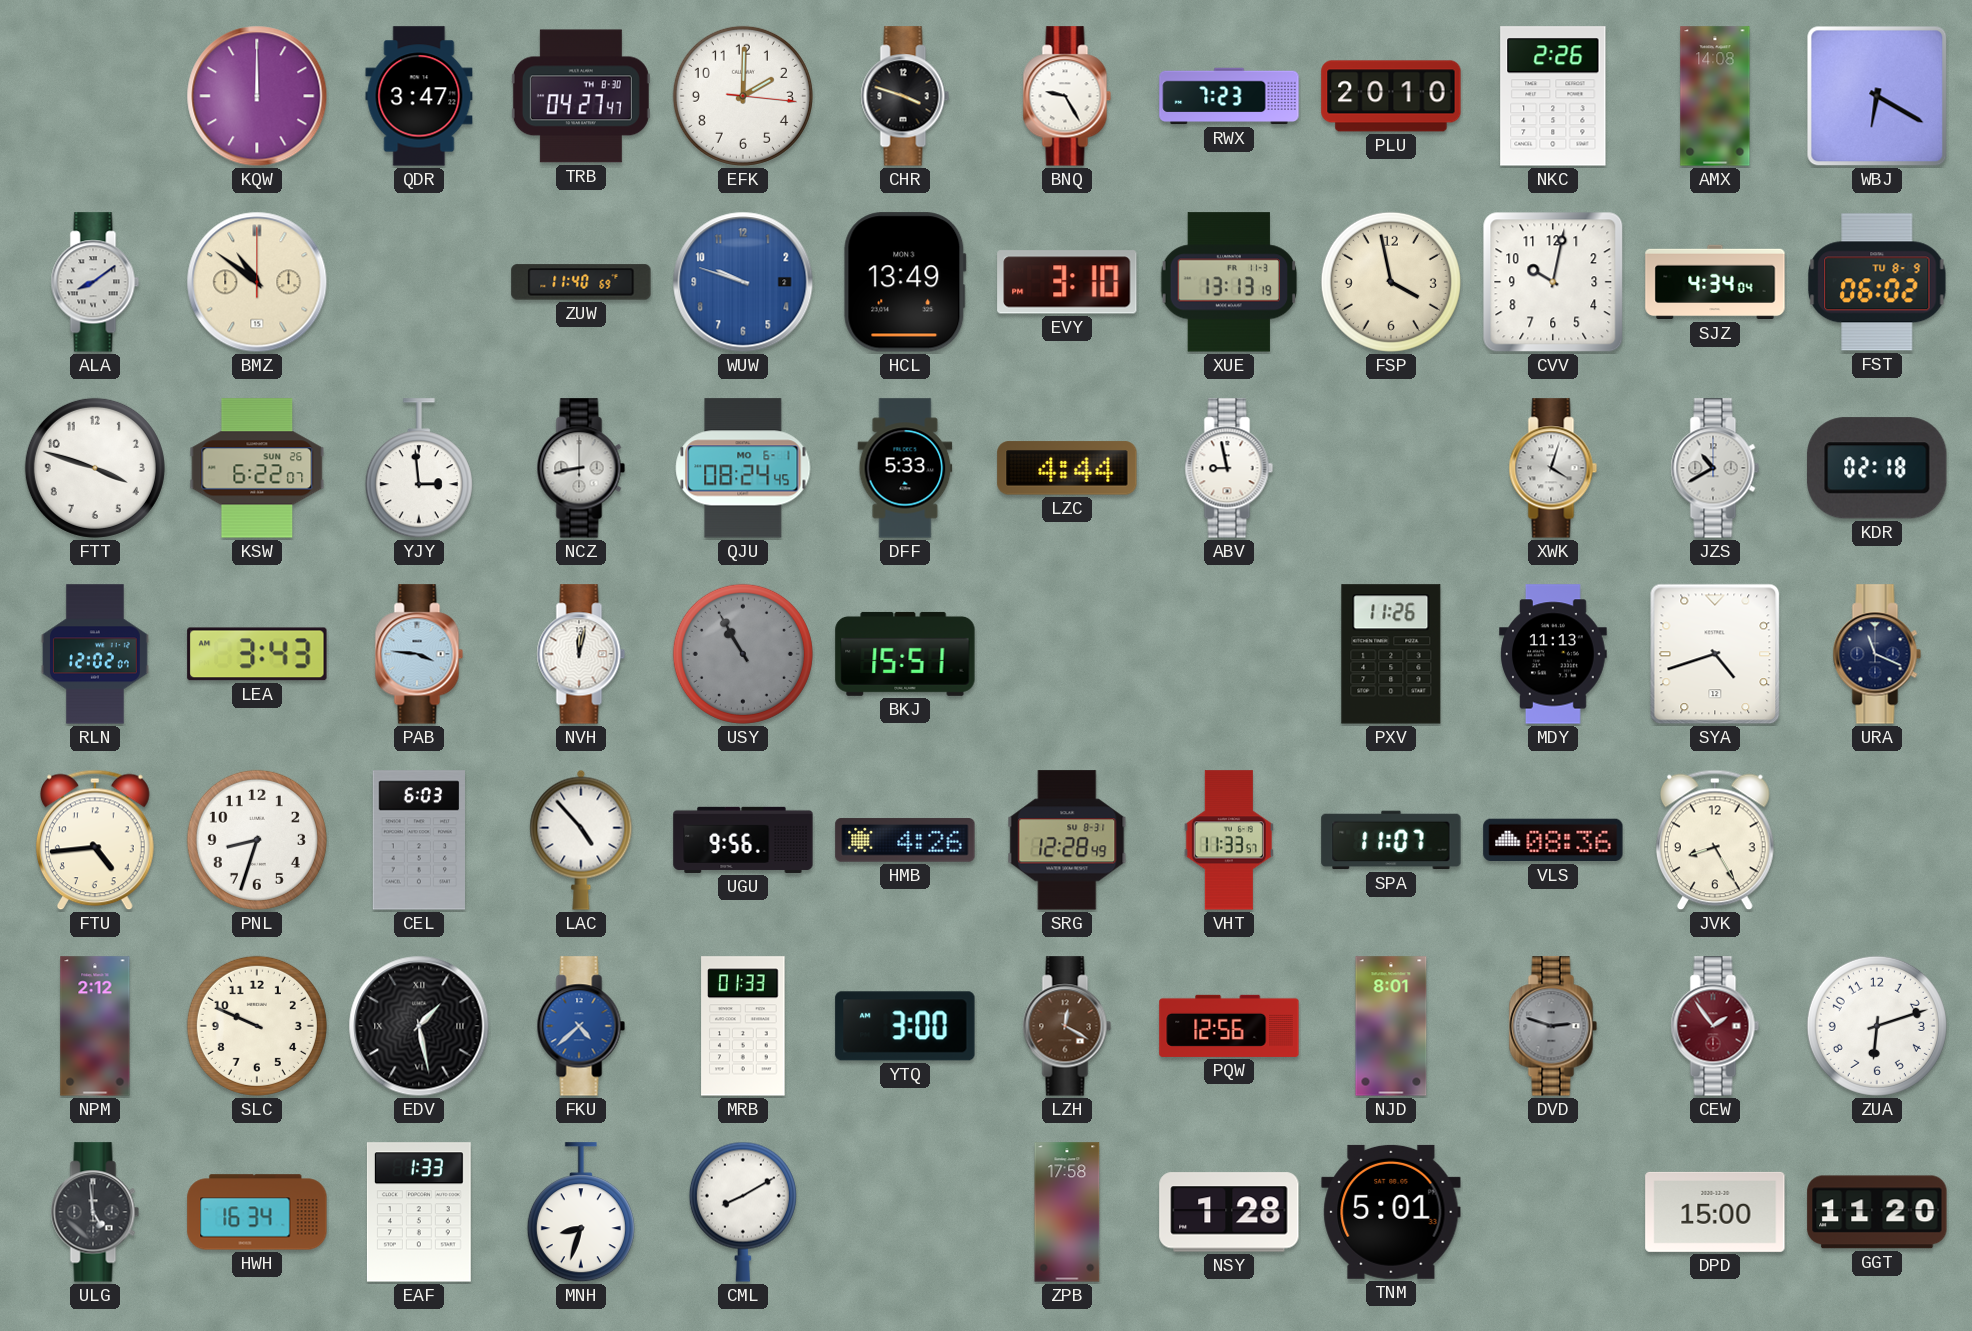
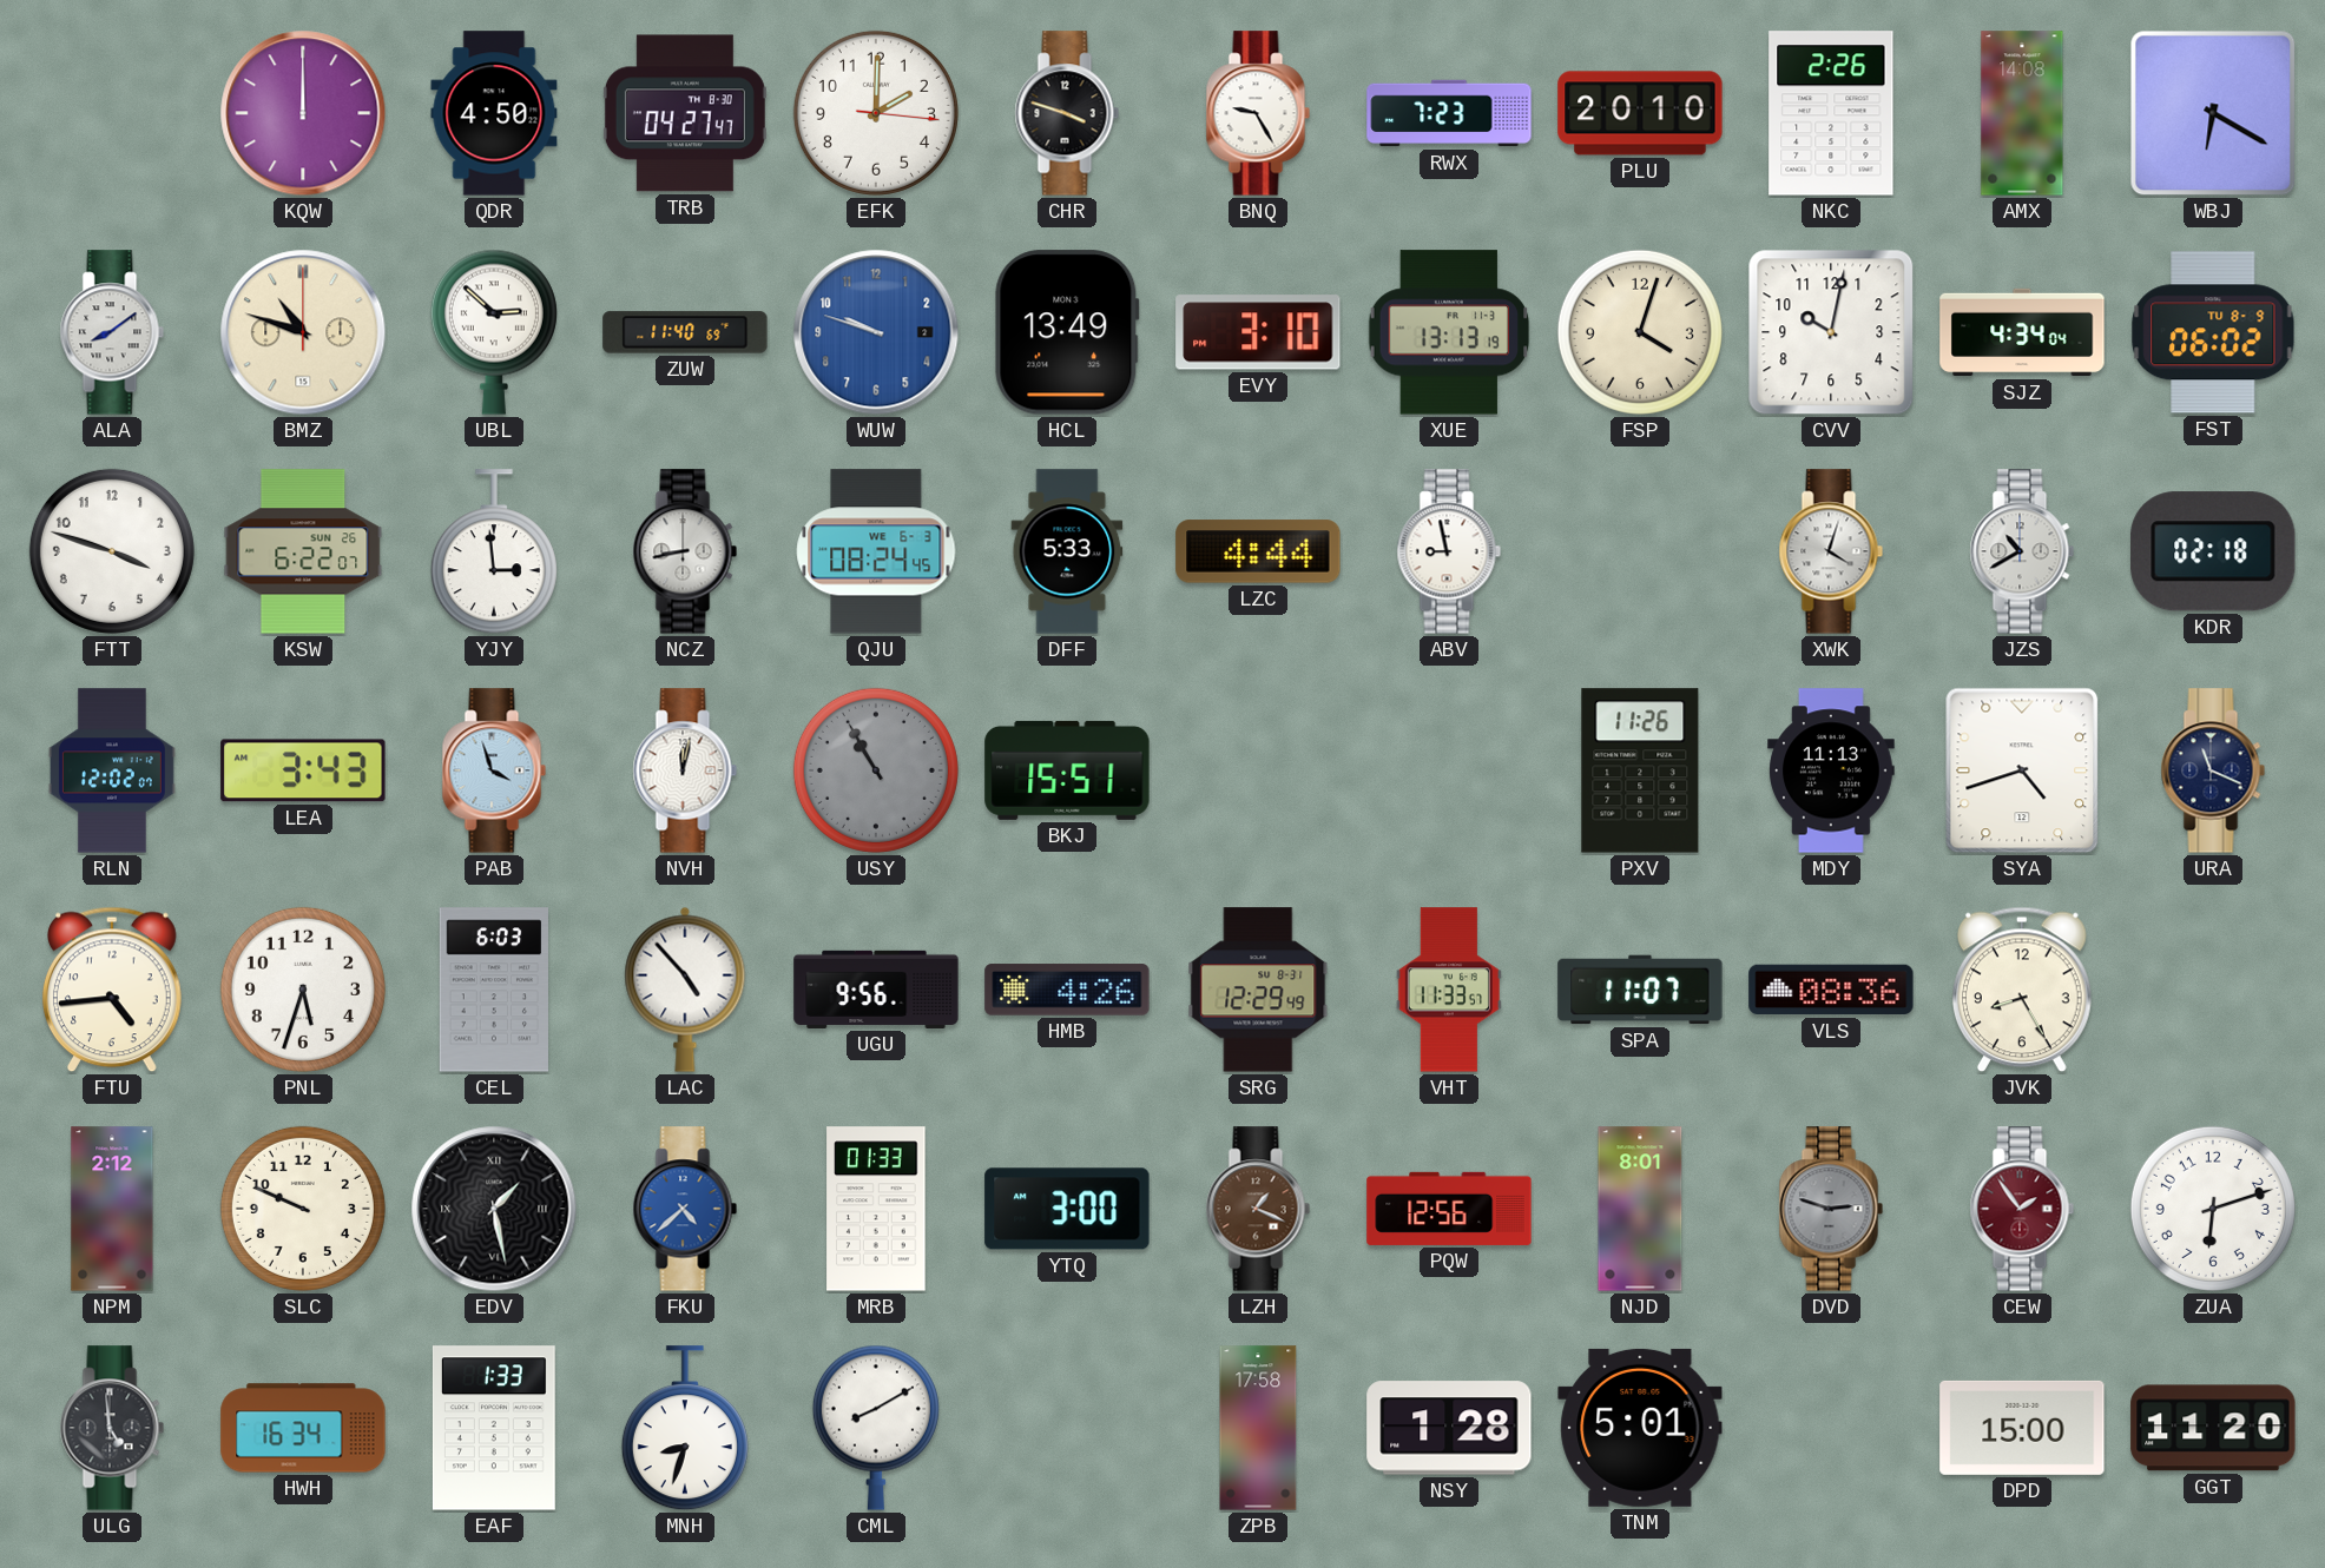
QDR: 3:47 -> 4:50 (494, 113)
BMZ: 10:51 -> 10:48 (303, 332)
UBL: none -> 2:52 (494, 332)
FSP: 3:58 -> 4:03 (1640, 332)
QJU date: MO 6-1 -> WE 6-3 (876, 551)
PAB: 3:46 -> 3:57 (494, 770)
PNL: 8:33 -> 5:33 (303, 990)
SRG: 12:28 -> 12:29 (1258, 990)
LZH: 12:20 -> 1:19 (1258, 1209)
